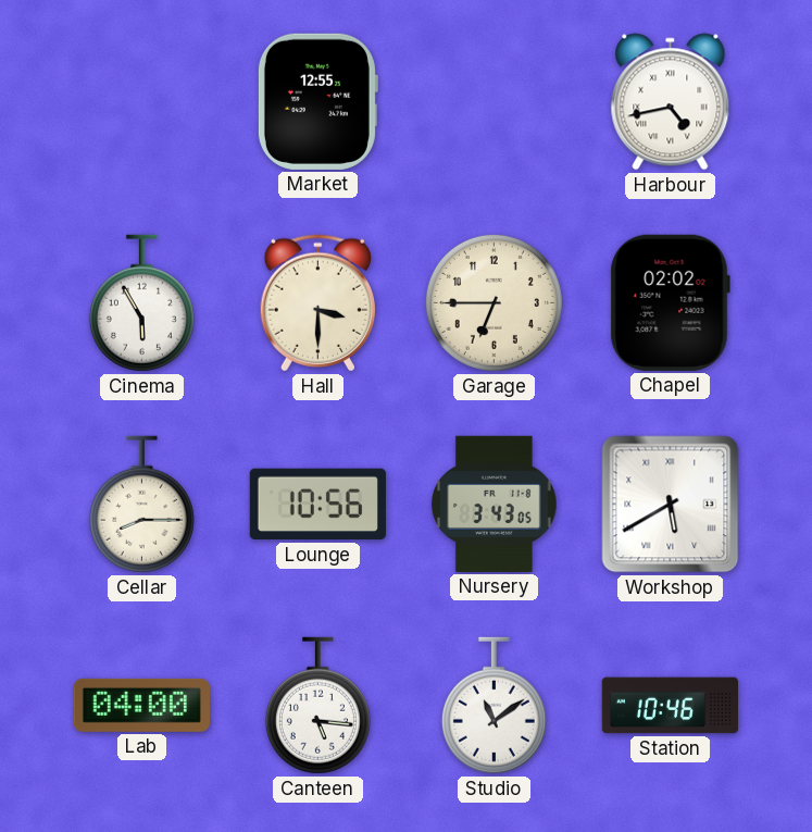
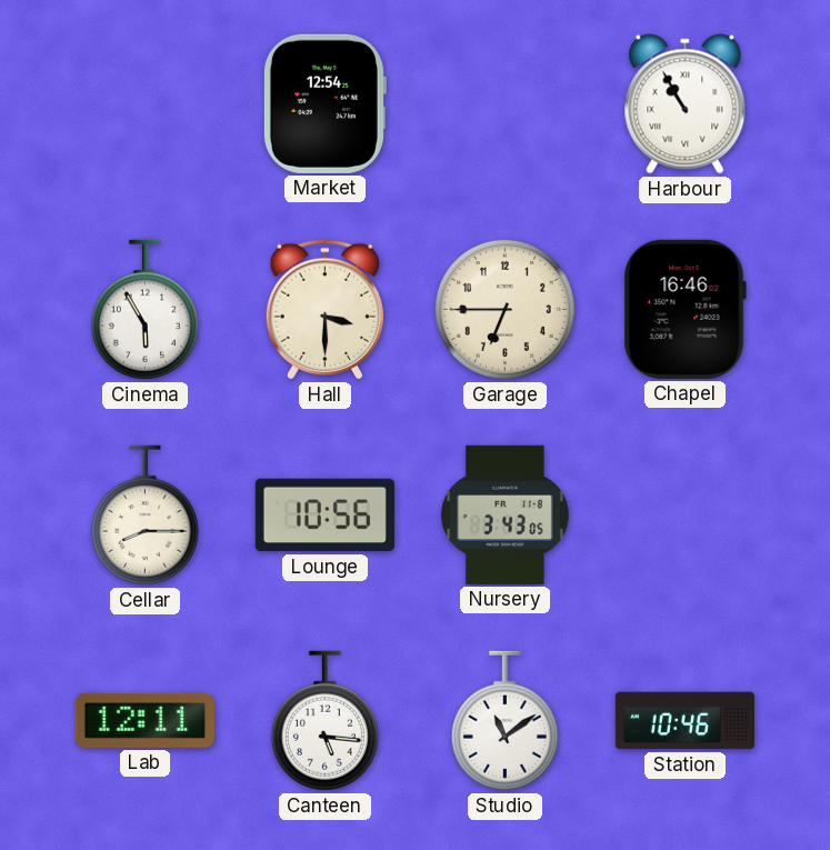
Market: 12:55 -> 12:54 (324, 103)
Harbour: 4:43 -> 10:55 (686, 104)
Chapel: 02:02 -> 16:46 (684, 309)
Workshop: 5:40 -> none (671, 505)
Lab: 04:00 -> 12:11 (144, 720)
